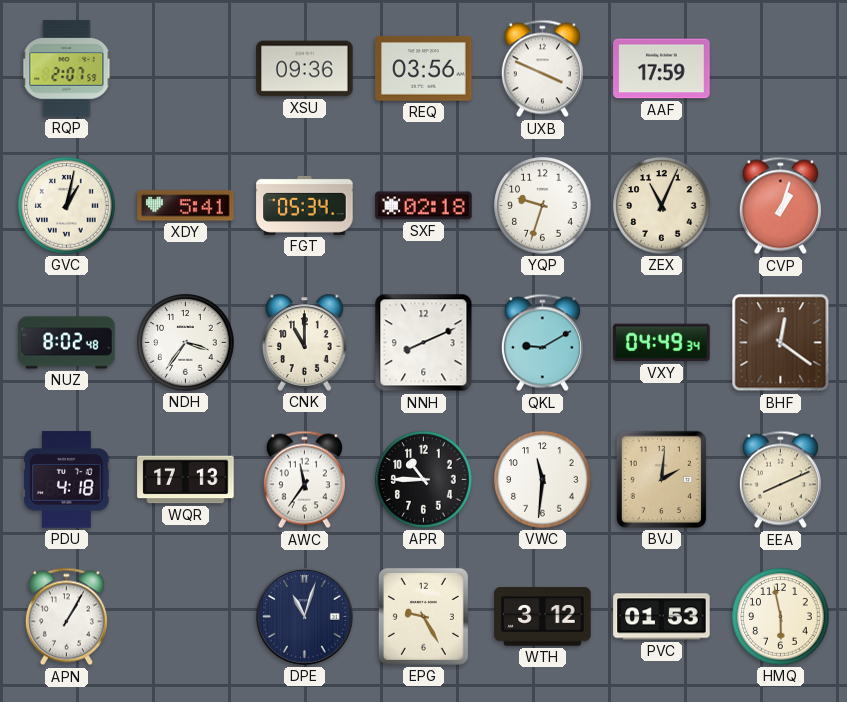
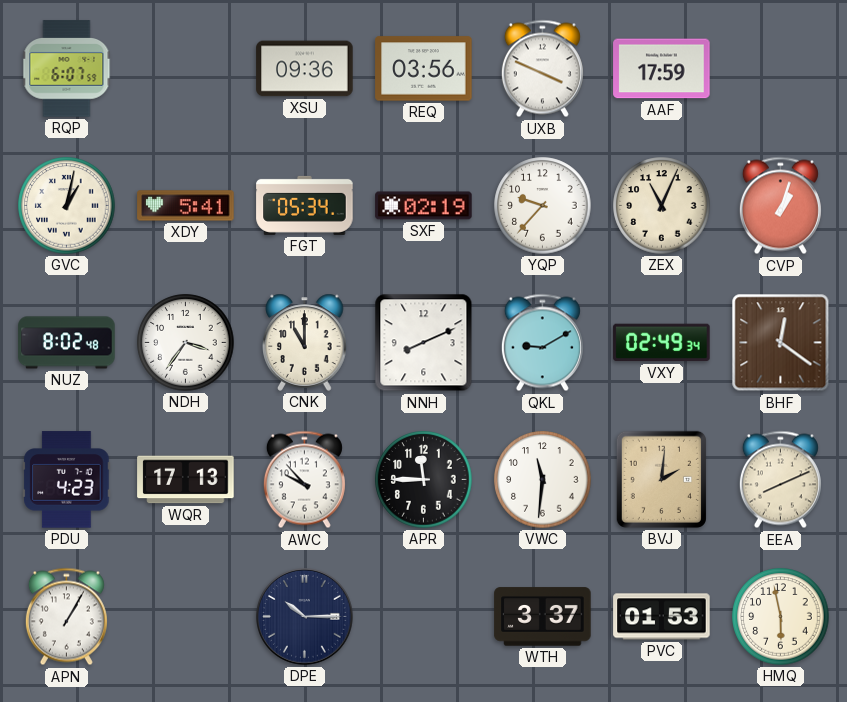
RQP: 2:07 -> 6:07 (67, 69)
SXF: 02:18 -> 02:19 (424, 206)
YQP: 9:33 -> 9:37 (543, 206)
VXY: 04:49 -> 02:49 (662, 343)
PDU: 4:18 -> 4:23 (67, 480)
AWC: 11:36 -> 9:53 (304, 480)
APR: 10:45 -> 11:45 (424, 480)
DPE: 11:03 -> 10:15 (305, 617)
EPG: 9:25 -> none (423, 616)
WTH: 3:12 -> 3:37 (543, 617)
